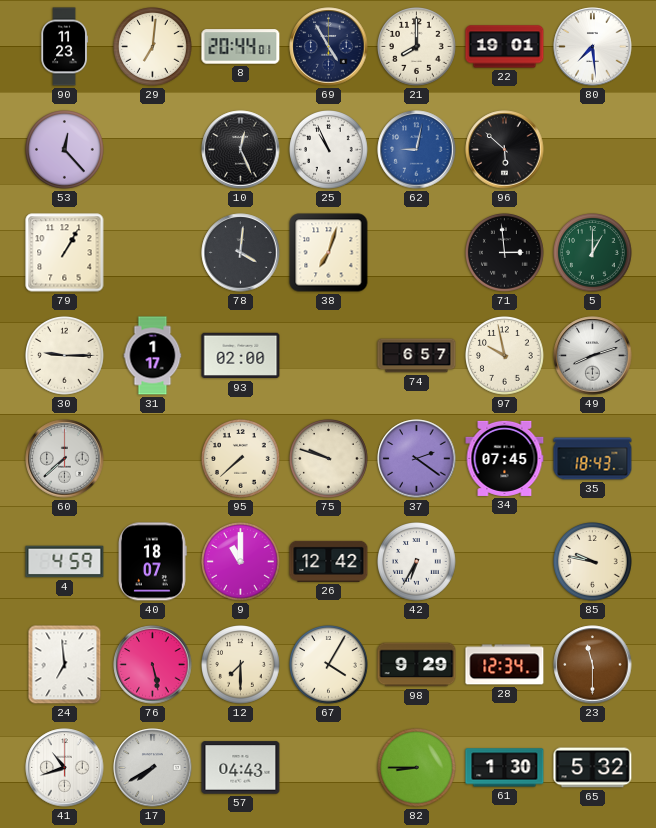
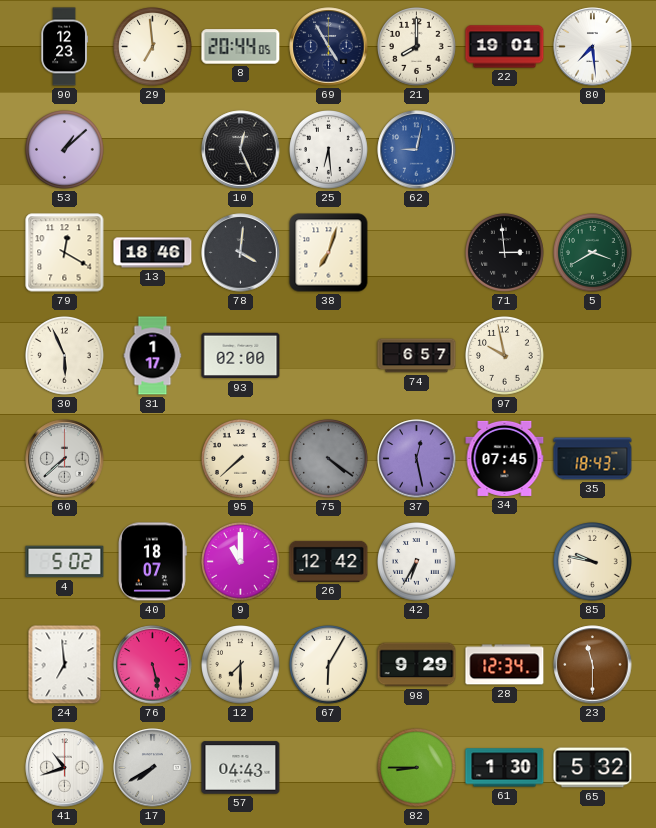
90: 11:23 -> 12:23 (64, 47)
29: 7:01 -> 6:59 (153, 47)
8: 20:44:01 -> 20:44:05 (241, 47)
53: 12:23 -> 1:08 (65, 150)
25: 10:56 -> 6:29 (329, 150)
96: 5:52 -> none (505, 150)
79: 1:05 -> 12:20 (65, 253)
13: none -> 18:46 (153, 253)
5: 1:00 -> 3:40 (593, 253)
30: 9:15 -> 5:56 (65, 356)
49: 8:12 -> none (593, 356)
75: 9:48 -> 4:21 (329, 459)
75 dial: cream -> grey (329, 459)
37: 2:21 -> 12:28 (417, 459)
4: 4:59 -> 5:02 (65, 562)
67: 4:05 -> 6:05 (329, 665)
